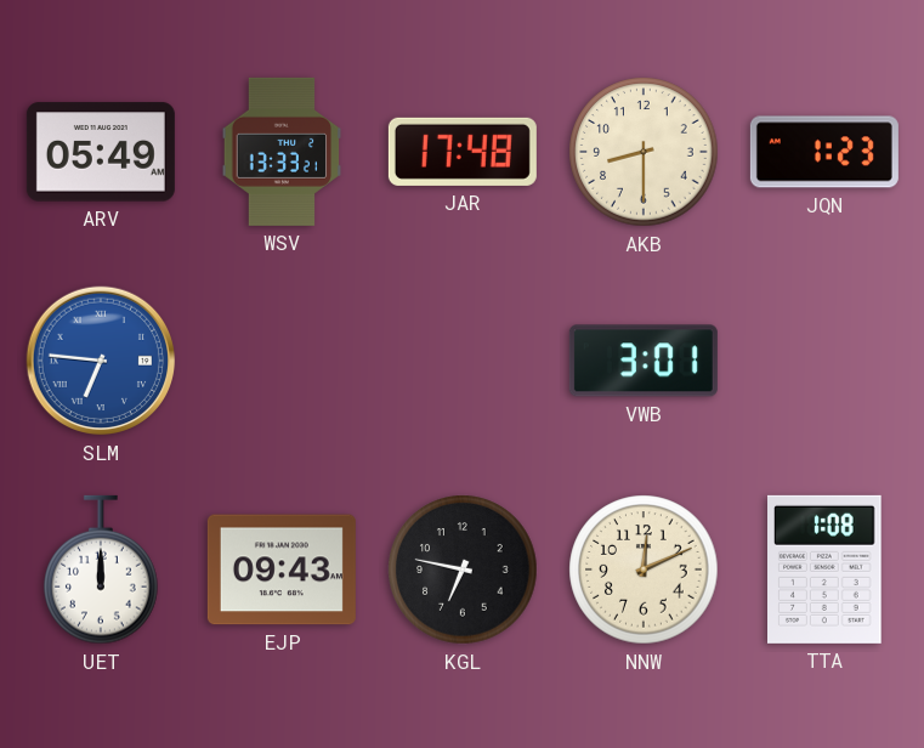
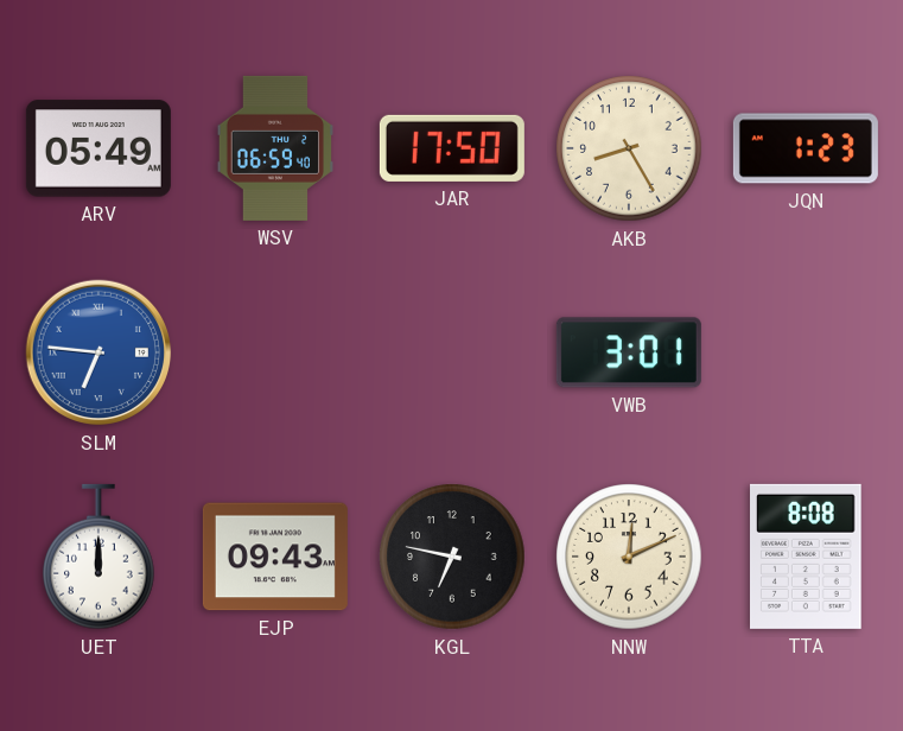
WSV: 13:33 -> 06:59 (275, 148)
JAR: 17:48 -> 17:50 (452, 148)
AKB: 8:30 -> 8:25 (629, 148)
TTA: 1:08 -> 8:08 (807, 557)
